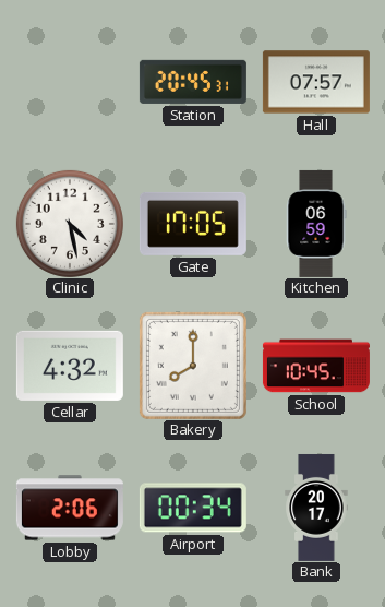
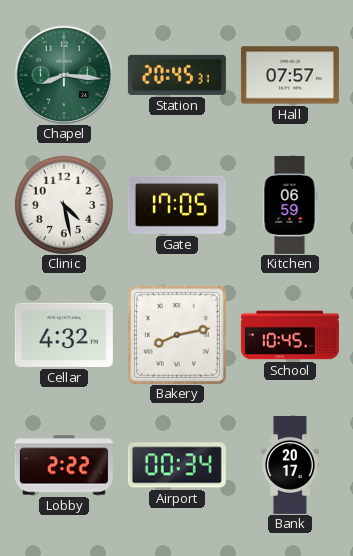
Chapel: none -> 8:16 (63, 74)
Bakery: 8:00 -> 8:13 (177, 335)
Lobby: 2:06 -> 2:22 (64, 465)
